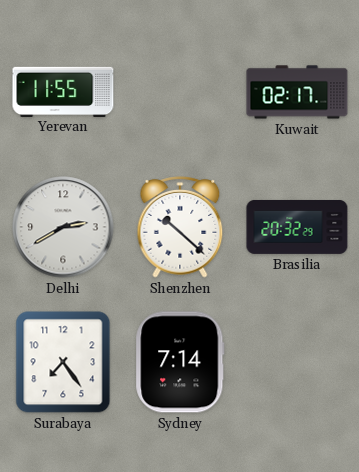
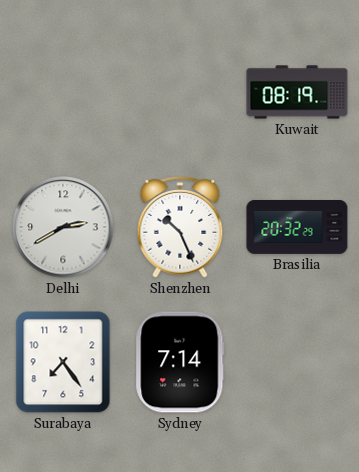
Yerevan: 11:55 -> none (63, 91)
Kuwait: 02:17 -> 08:19 (297, 92)
Shenzhen: 10:22 -> 10:26 (180, 227)
